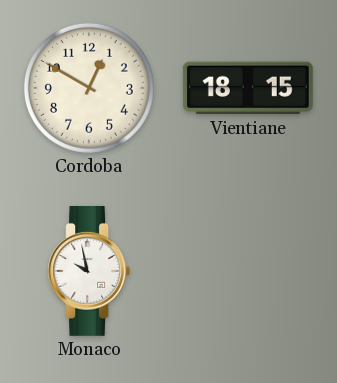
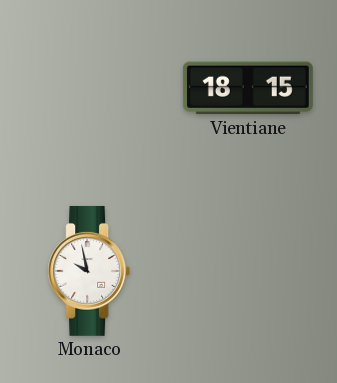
Cordoba: 12:50 -> none (89, 88)
